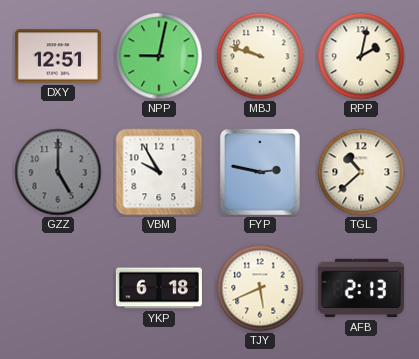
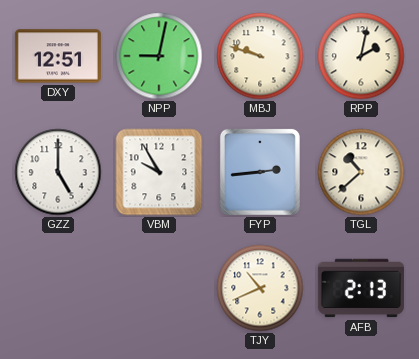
GZZ dial: grey -> white (58, 172)
FYP: 2:47 -> 2:44 (260, 172)
YKP: 6:18 -> none (159, 288)
TJY: 5:41 -> 10:41 (260, 288)
